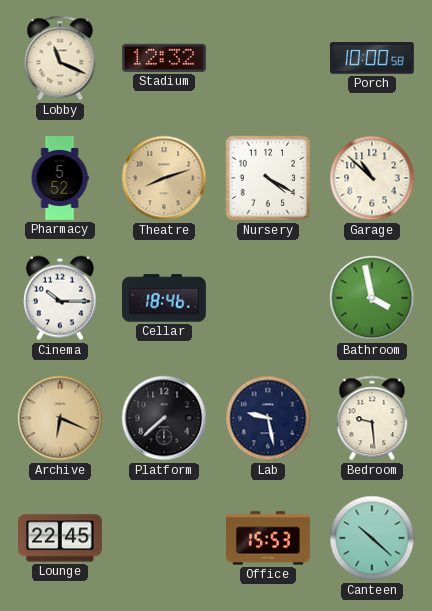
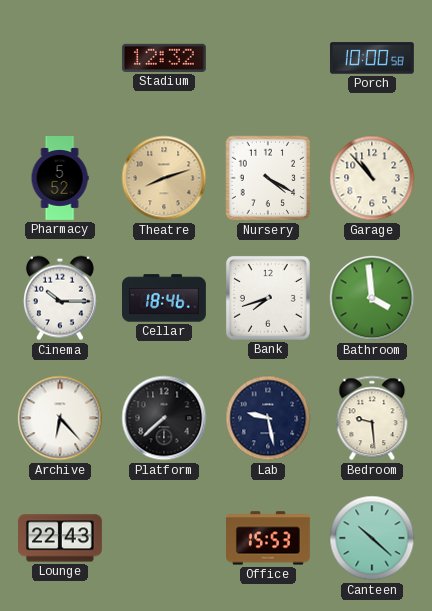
Lobby: 11:19 -> none (60, 58)
Garage: 10:52 -> 10:53 (372, 178)
Bank: none -> 7:42 (268, 298)
Bathroom: 3:58 -> 3:59 (372, 298)
Archive: 6:19 -> 6:23 (60, 418)
Archive dial: champagne -> white (60, 418)
Lounge: 22:45 -> 22:43 (61, 538)
